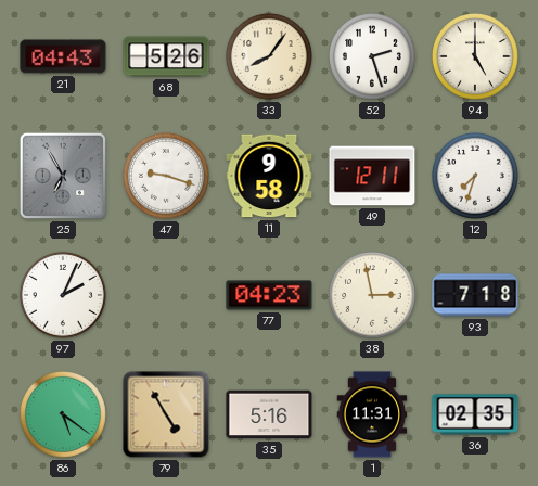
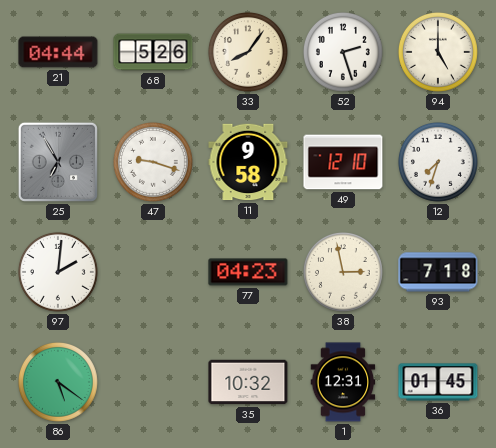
21: 04:43 -> 04:44 (58, 52)
49: 12:11 -> 12:10 (343, 162)
97: 2:04 -> 2:01 (58, 272)
79: 4:55 -> none (166, 414)
35: 5:16 -> 10:32 (248, 382)
1: 11:31 -> 12:31 (343, 382)
36: 02:35 -> 01:45 (438, 382)
